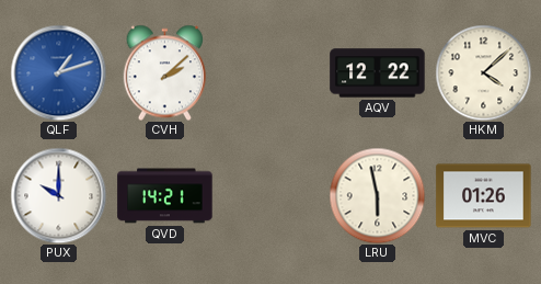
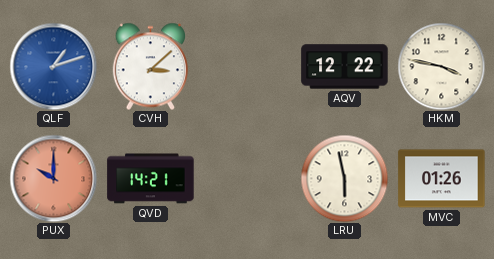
CVH: 2:08 -> 3:08 (150, 66)
HKM: 4:08 -> 3:47 (441, 66)
PUX dial: white -> salmon (53, 178)
